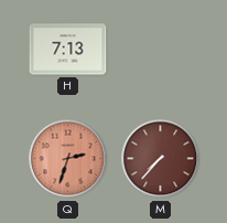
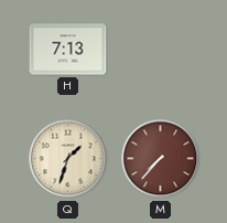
Q: 2:33 -> 1:33 (68, 159)
Q dial: salmon -> cream (68, 159)
